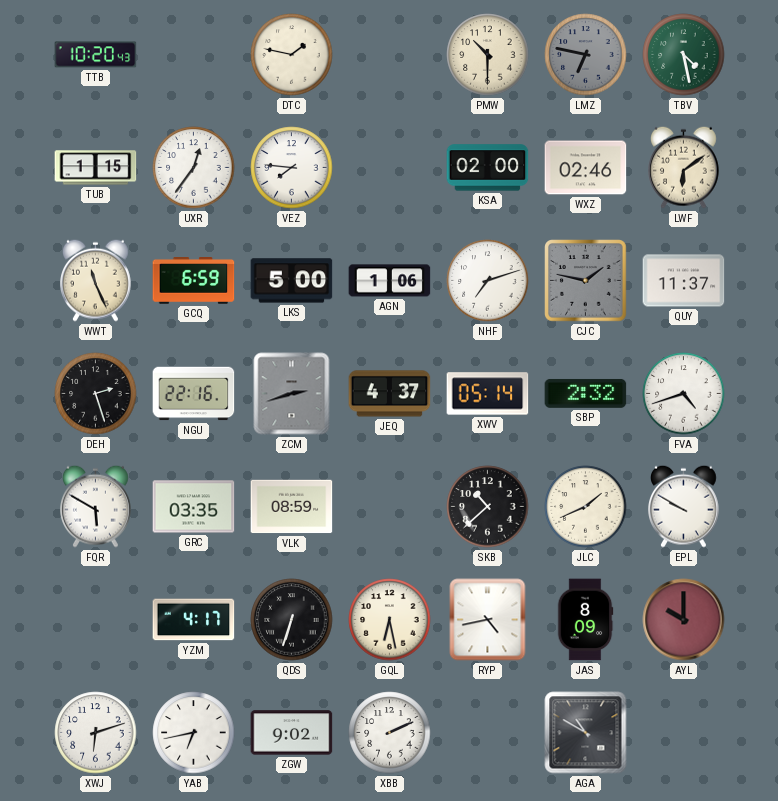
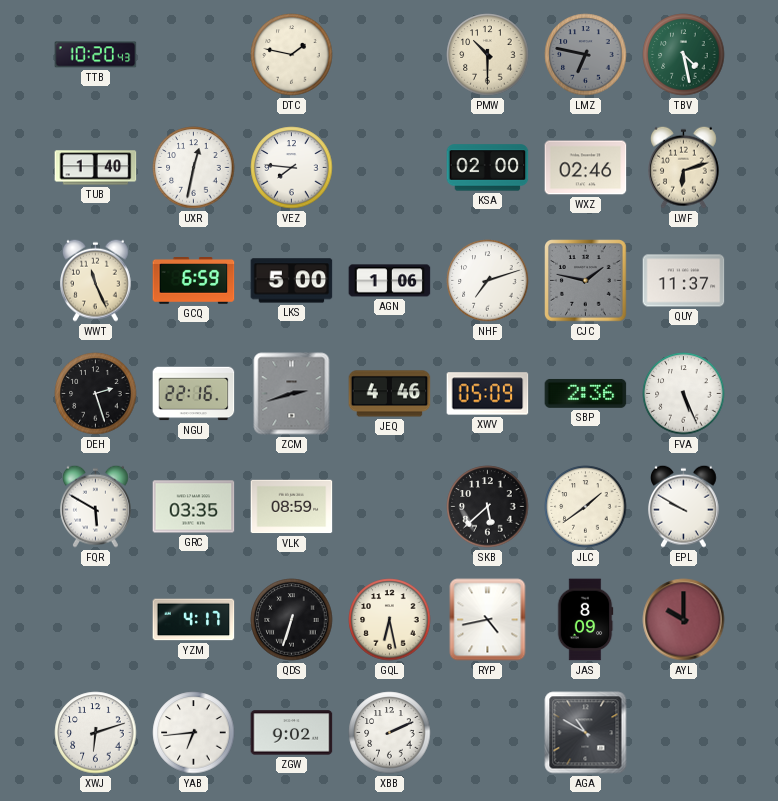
TUB: 1:15 -> 1:40 (96, 168)
UXR: 12:36 -> 12:32 (194, 168)
LWF: 6:09 -> 6:12 (684, 167)
JEQ: 4:37 -> 4:46 (390, 394)
XWV: 05:14 -> 05:09 (488, 394)
SBP: 2:32 -> 2:36 (586, 393)
FVA: 4:42 -> 5:26 (684, 394)
SKB: 10:38 -> 5:38 (488, 507)
JLC: 1:41 -> 1:39 (586, 507)
YAB: 6:43 -> 6:44 (194, 733)
